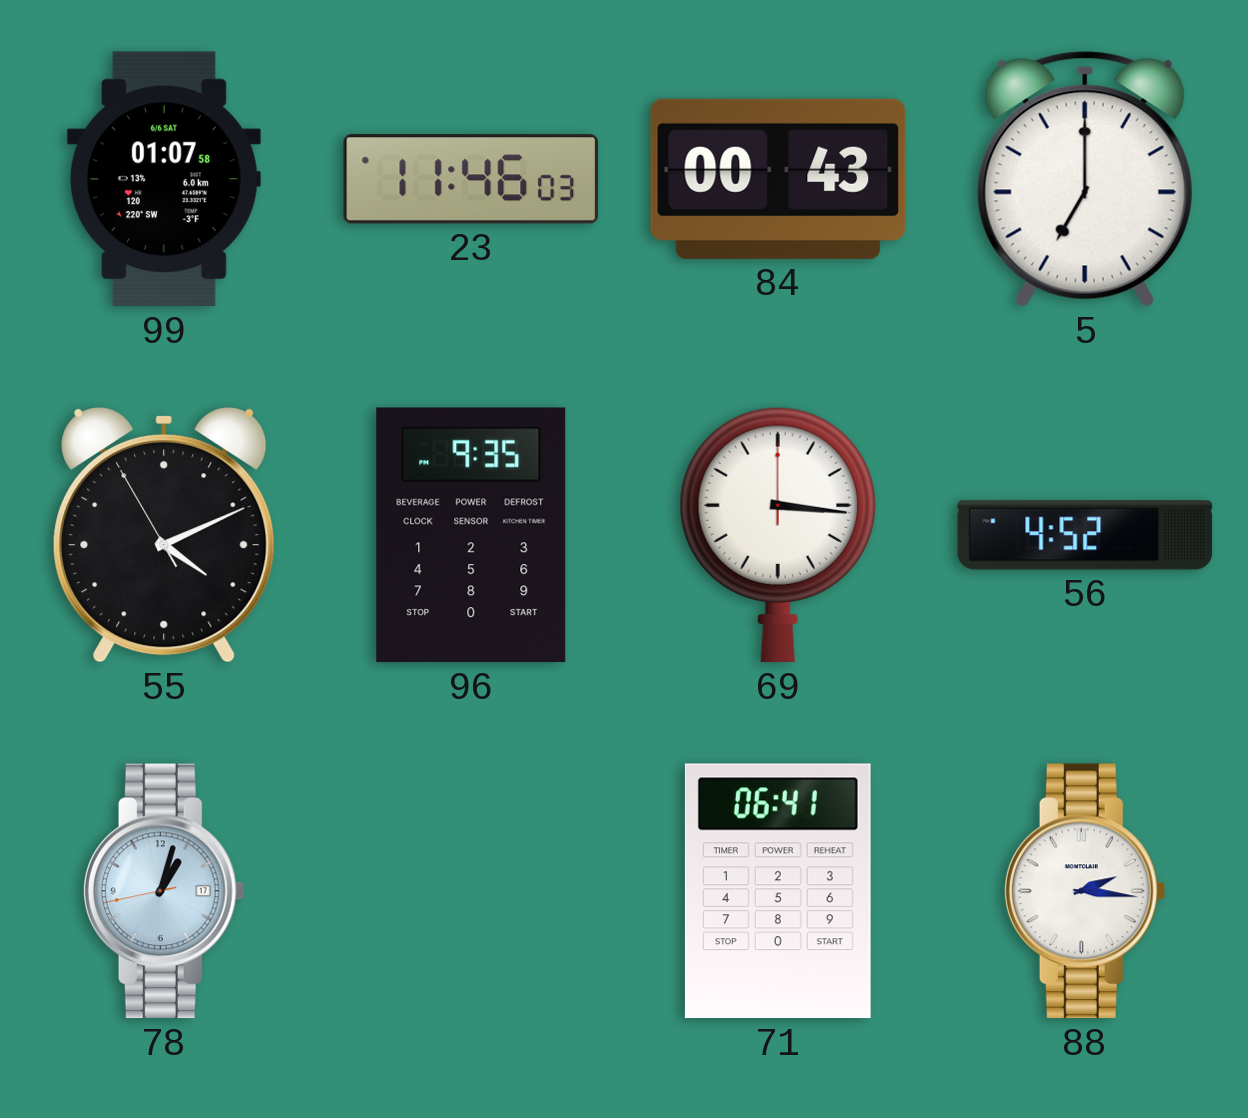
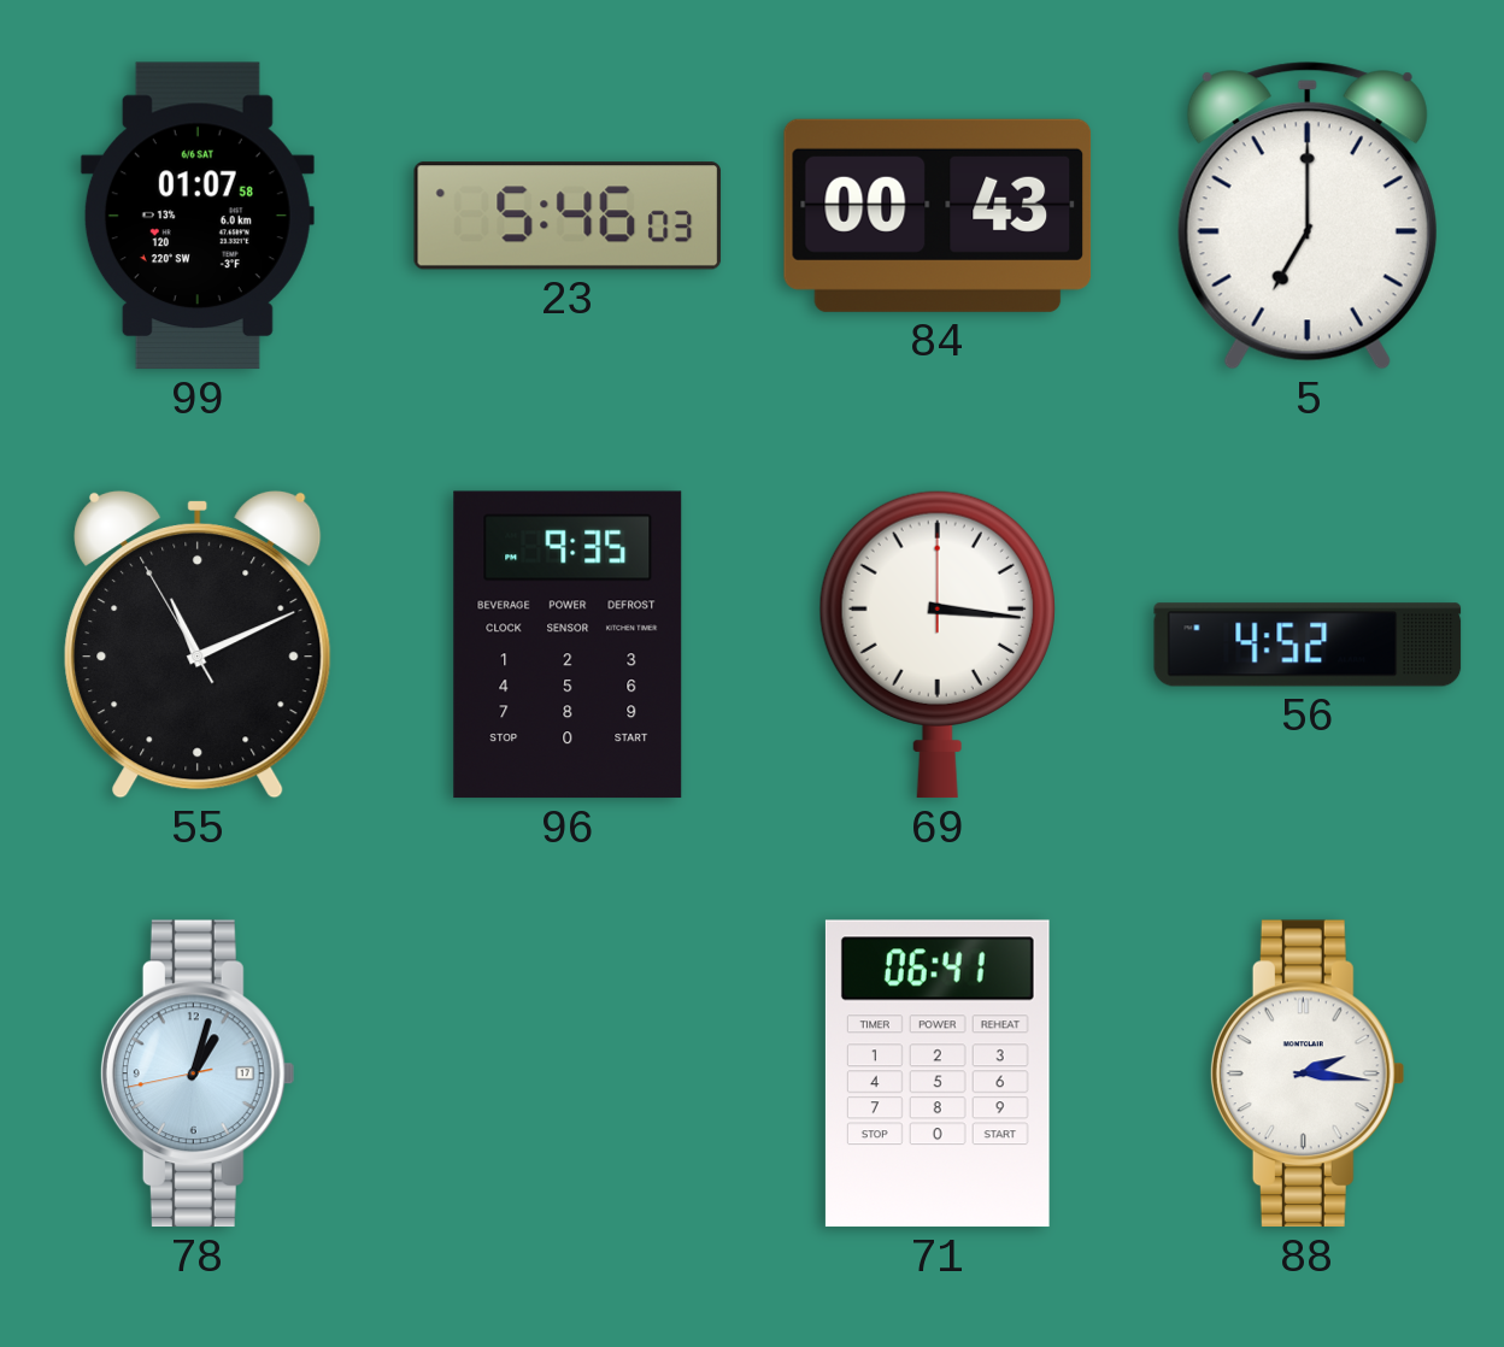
23: 11:46 -> 5:46 (568, 216)
55: 4:10 -> 11:10 (198, 645)
